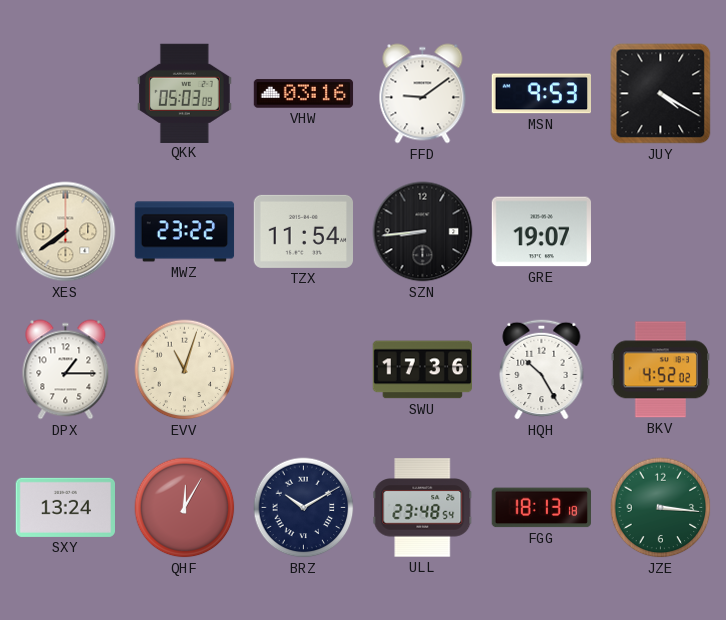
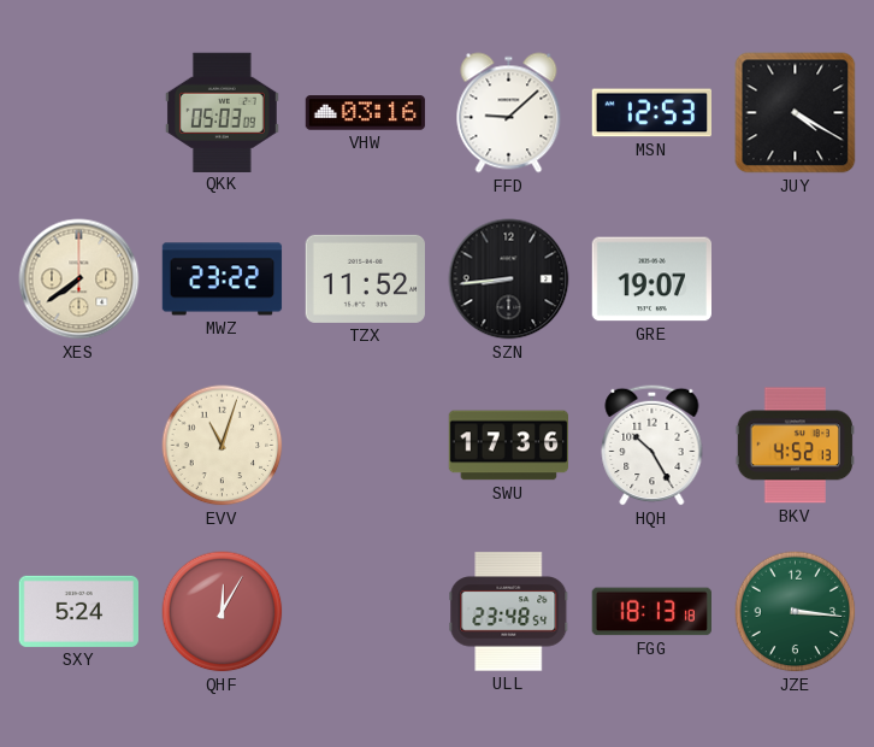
FFD: 9:09 -> 9:08 (509, 113)
MSN: 9:53 -> 12:53 (651, 113)
TZX: 11:54 -> 11:52 (365, 278)
DPX: 1:15 -> none (66, 370)
BKV: 4:52:02 -> 4:52:13 (795, 446)
SXY: 13:24 -> 5:24 (78, 611)
BRZ: 10:10 -> none (304, 508)
